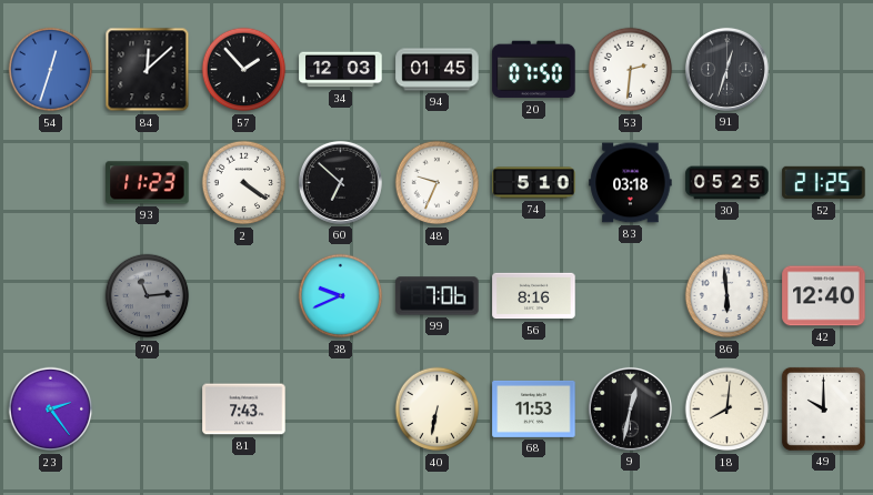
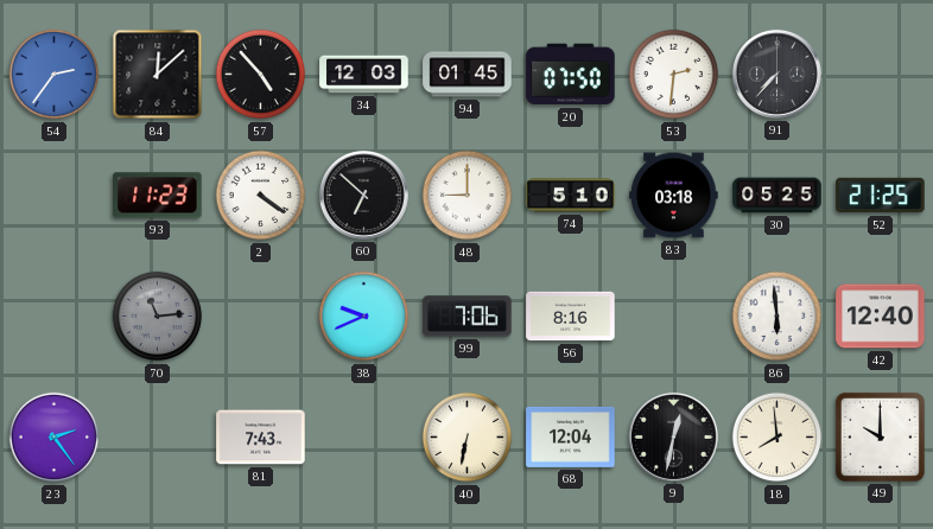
54: 12:33 -> 2:36 (55, 75)
57: 1:53 -> 4:53 (261, 75)
91: 12:33 -> 7:37 (776, 74)
48: 9:34 -> 9:00 (468, 196)
68: 11:53 -> 12:04 (571, 436)
18: 8:01 -> 7:59 (777, 438)
